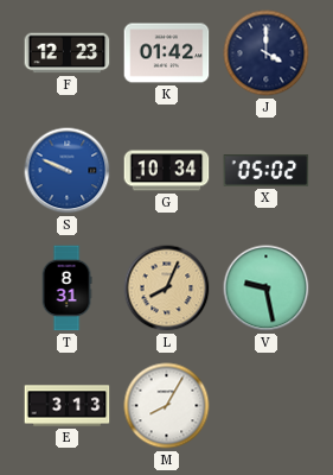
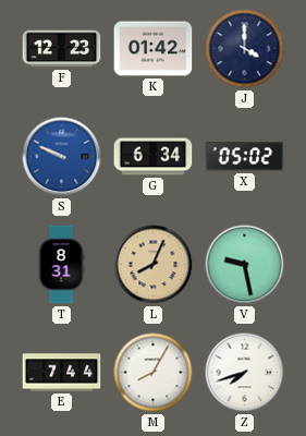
G: 10:34 -> 6:34 (154, 157)
E: 3:13 -> 7:44 (62, 373)
Z: none -> 7:42 (245, 373)
